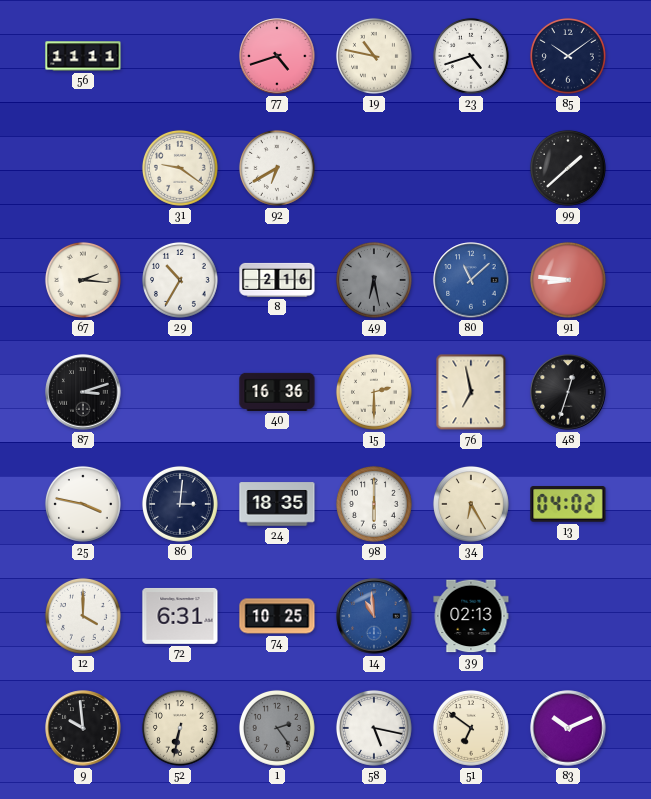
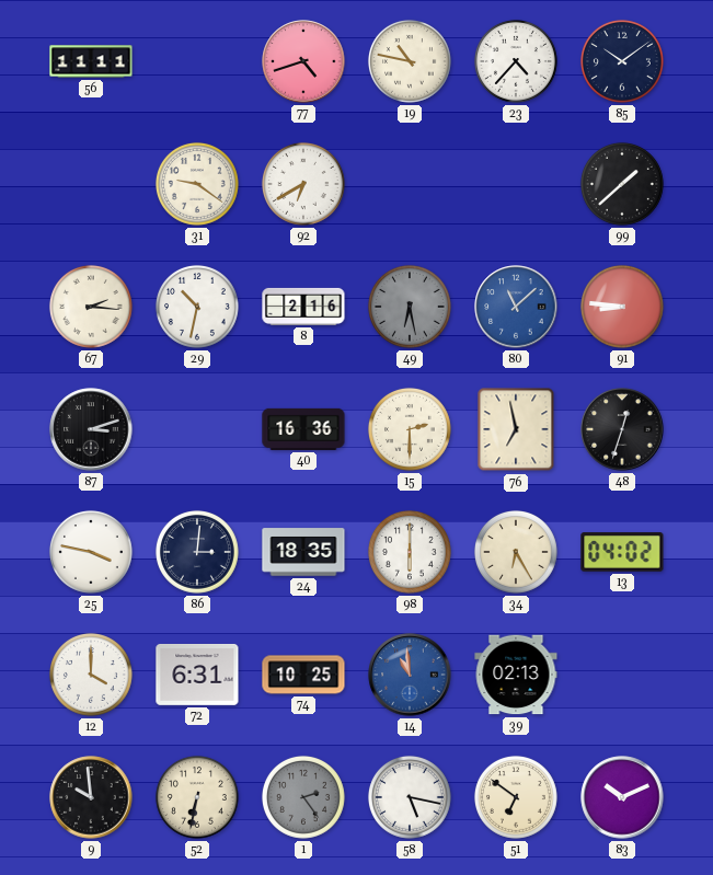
23: 4:42 -> 4:37 (516, 61)
29: 10:35 -> 10:32 (197, 307)
